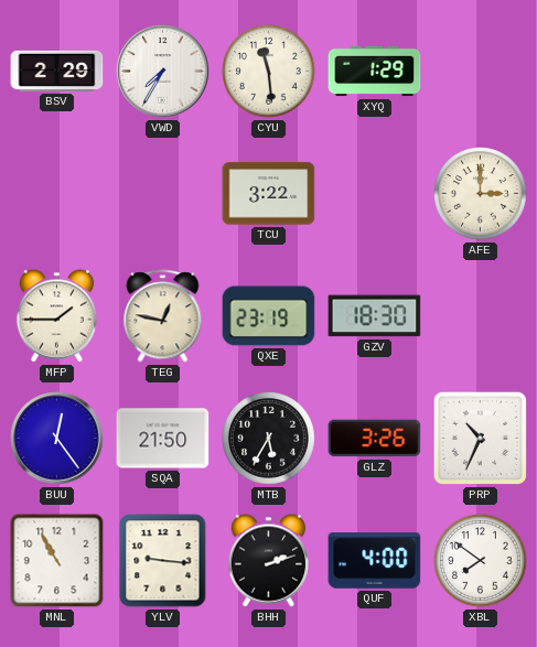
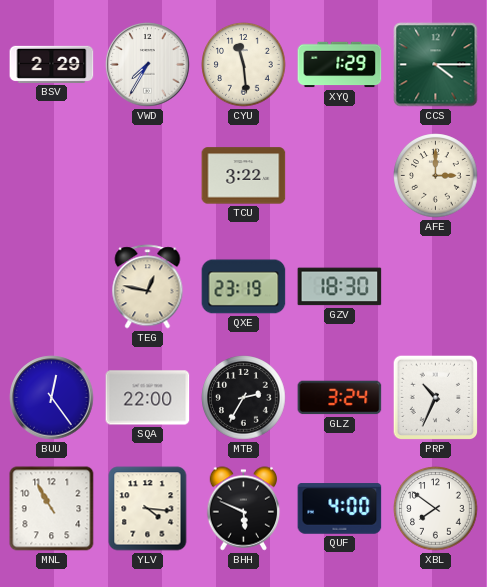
CCS: none -> 4:15 (436, 65)
MFP: 1:45 -> none (57, 316)
SQA: 21:50 -> 22:00 (148, 398)
MTB: 5:35 -> 2:35 (244, 398)
GLZ: 3:26 -> 3:24 (340, 398)
YLV: 9:16 -> 4:16 (148, 509)
BHH: 2:12 -> 5:49 (244, 509)
